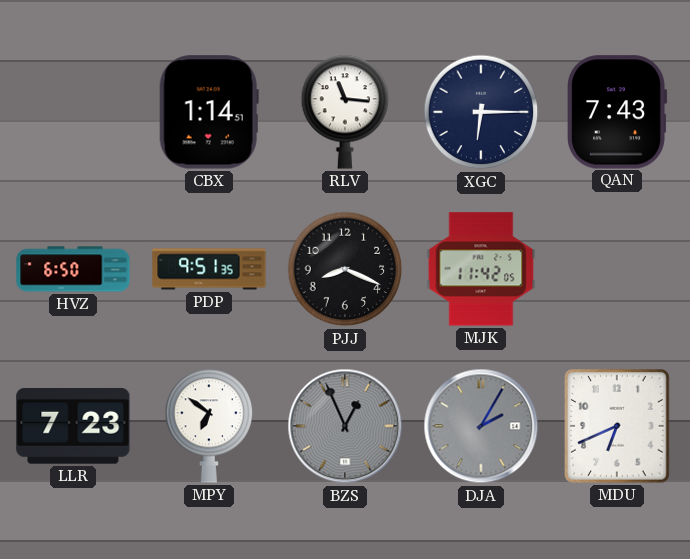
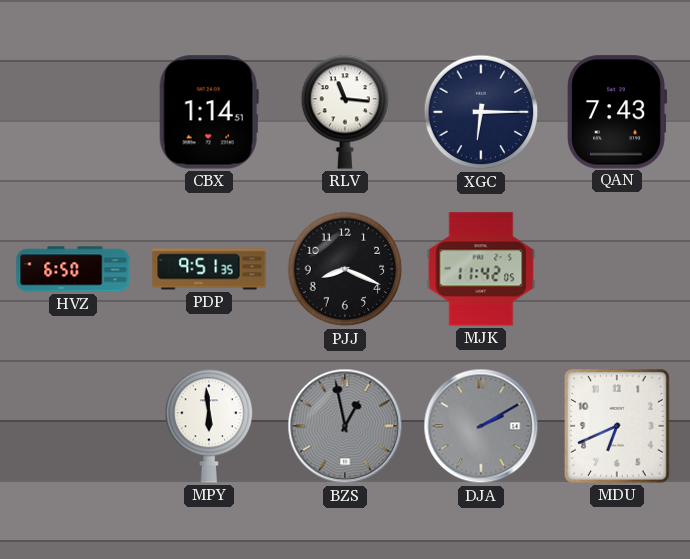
LLR: 7:23 -> none (73, 427)
MPY: 6:51 -> 5:59 (209, 426)
BZS: 12:56 -> 12:58 (345, 426)
DJA: 2:05 -> 2:10 (481, 426)
